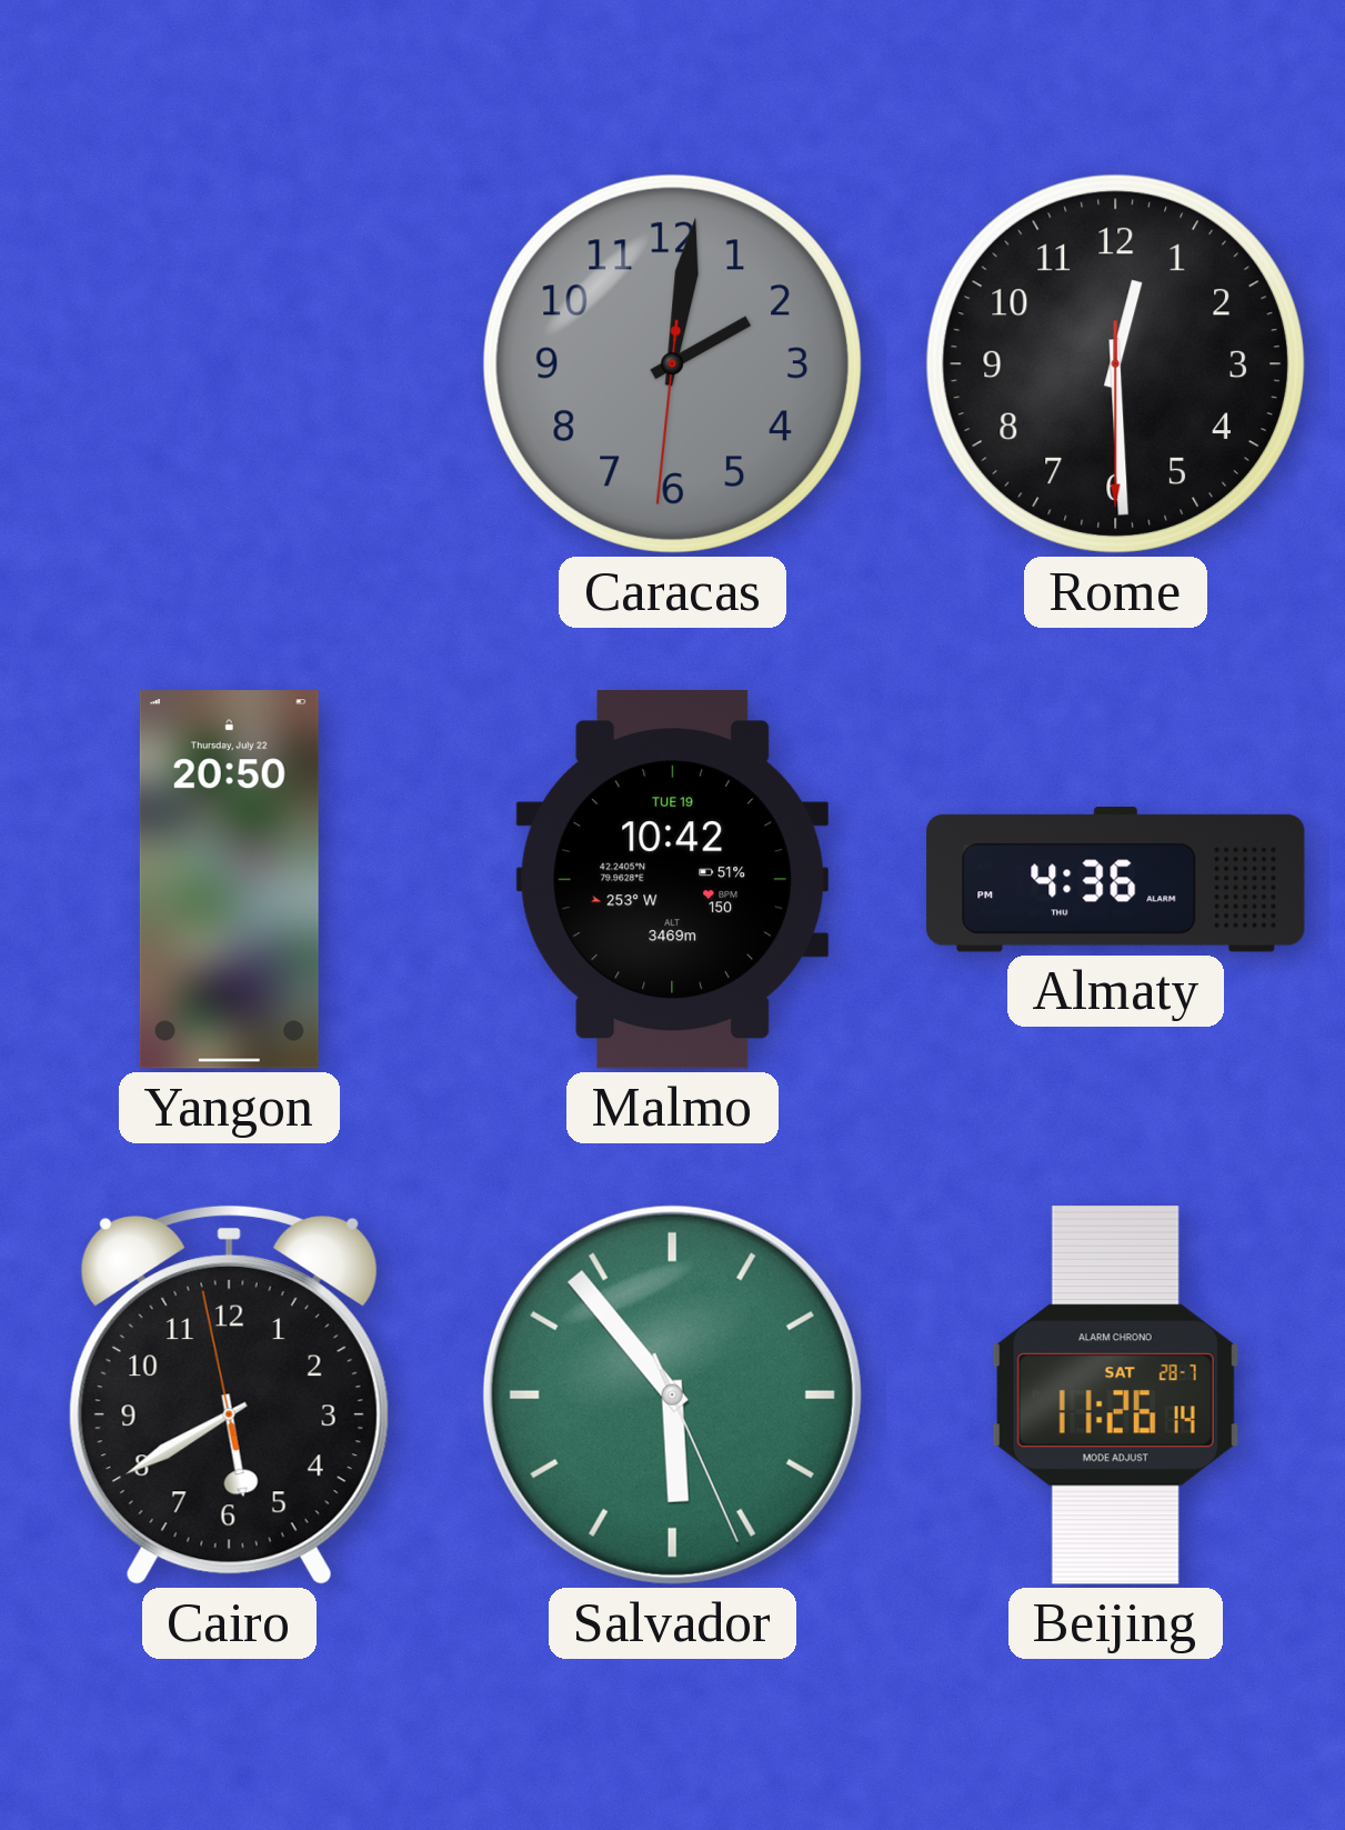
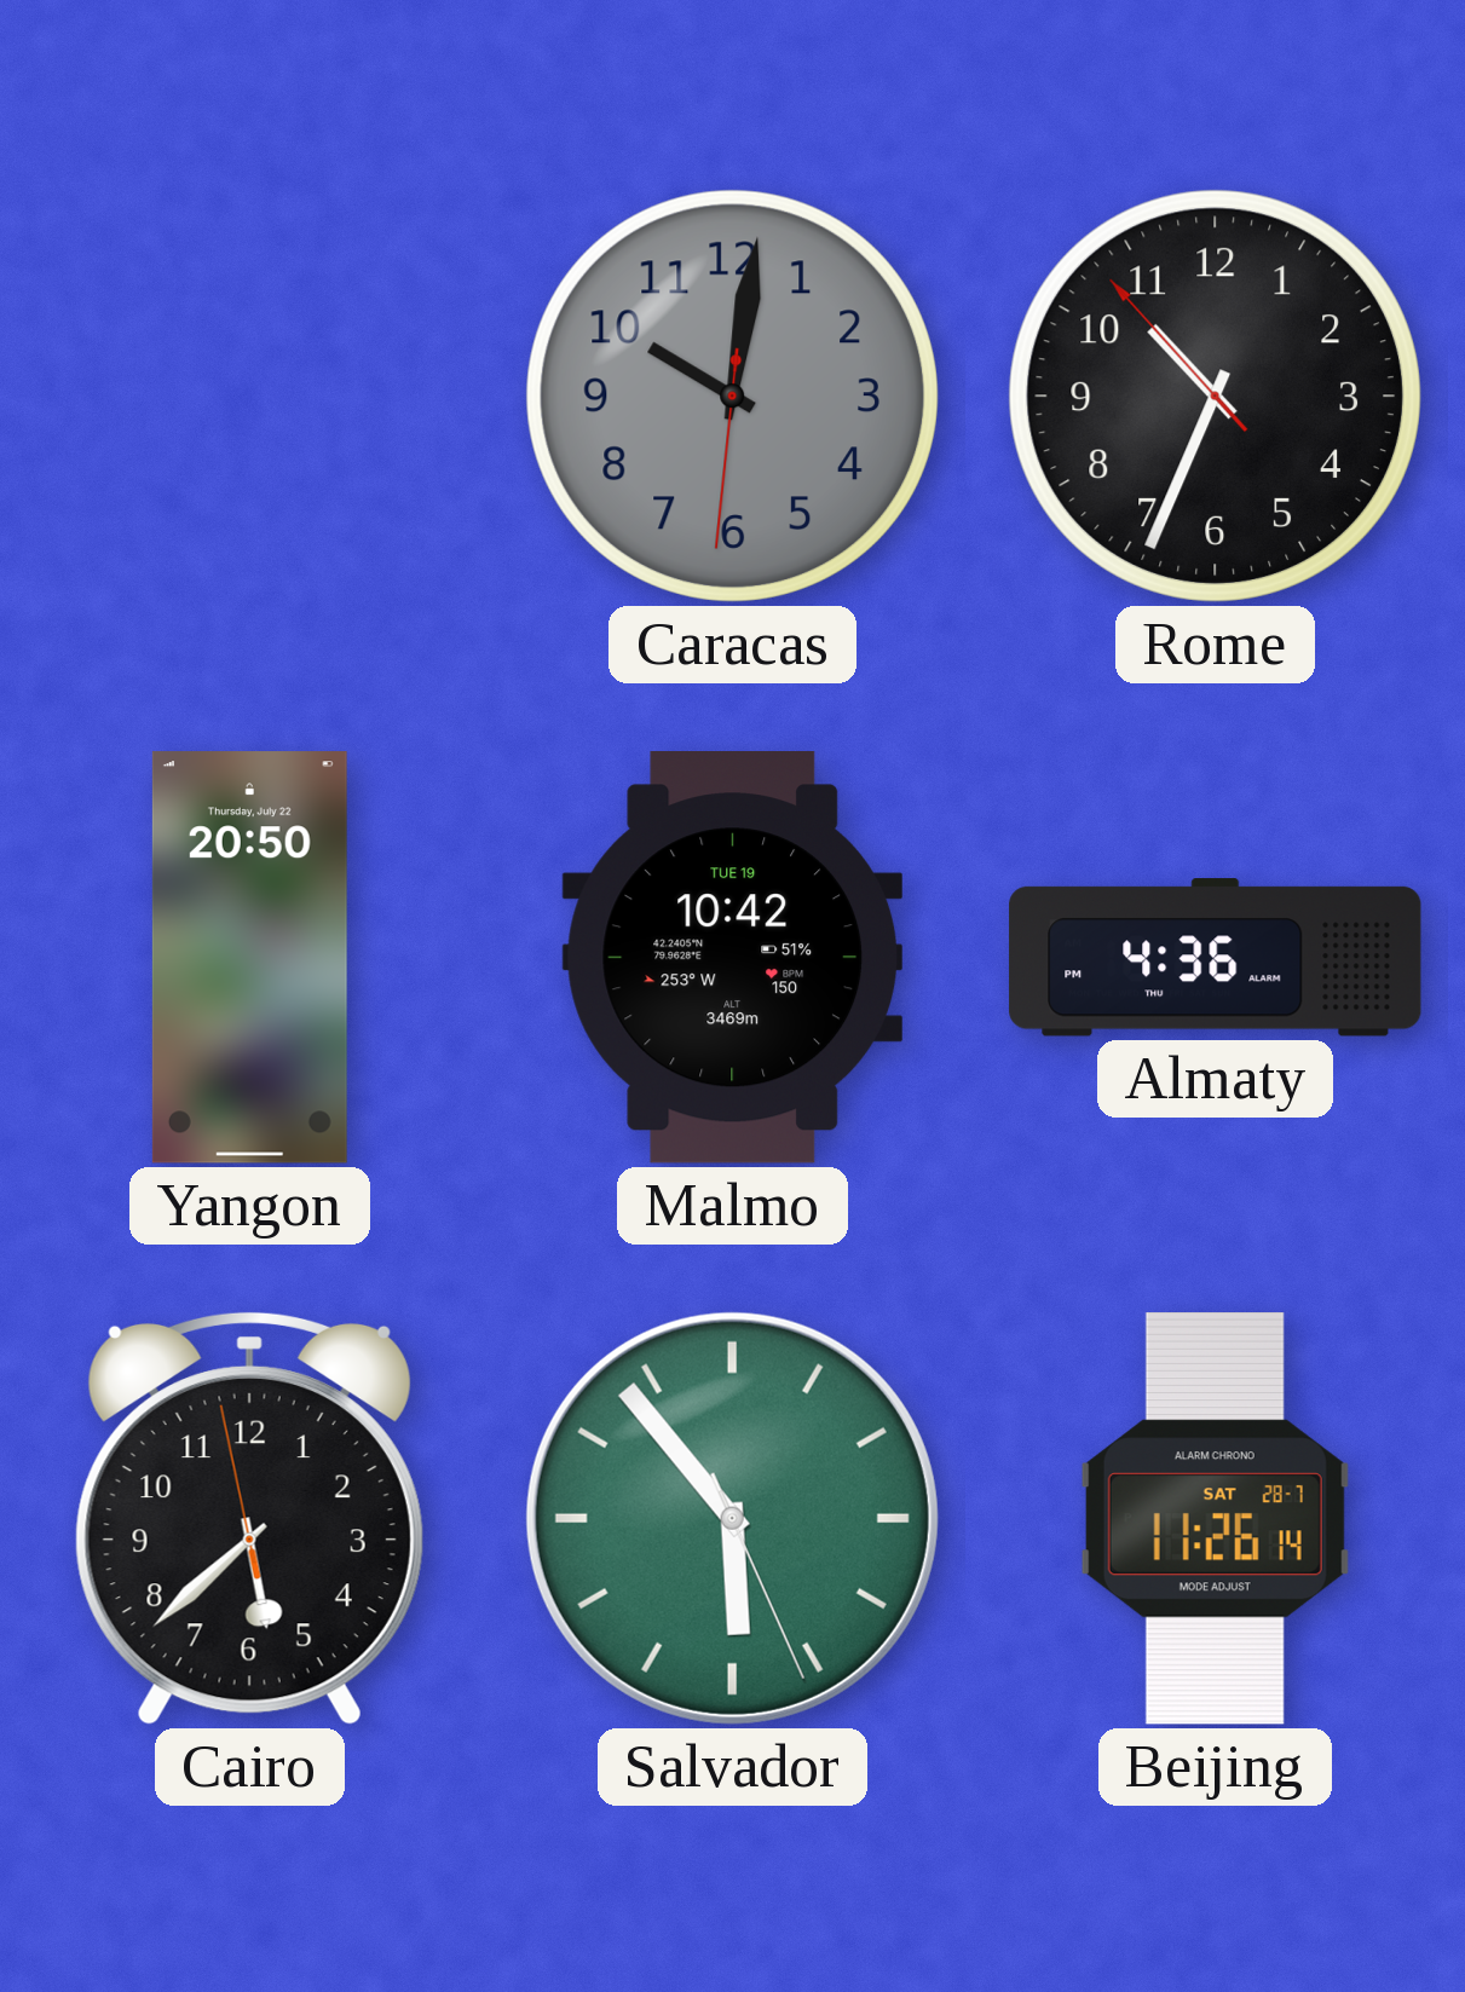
Caracas: 2:01 -> 10:01 (732, 395)
Rome: 12:29 -> 10:33 (1215, 395)
Cairo: 5:39 -> 5:37 (249, 1518)
